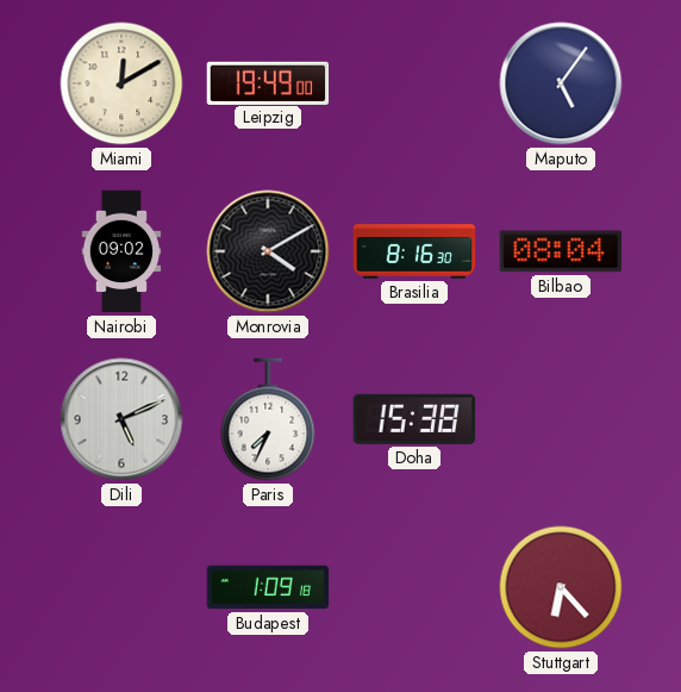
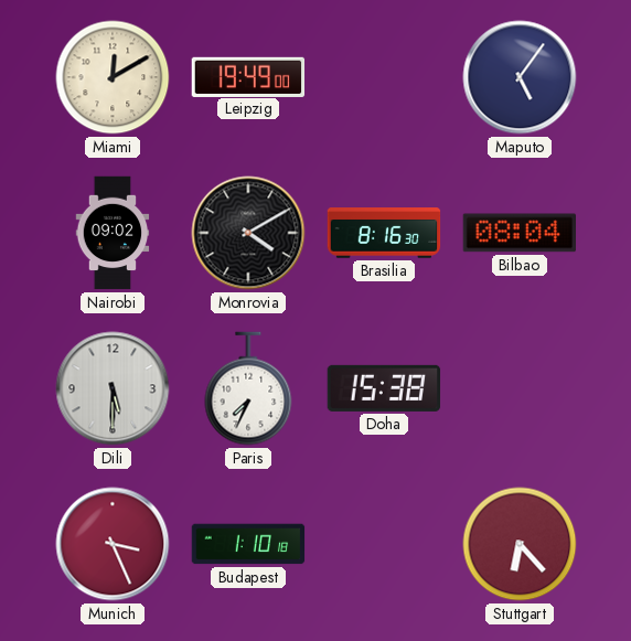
Dili: 5:11 -> 5:30 (113, 388)
Munich: none -> 3:26 (113, 544)
Budapest: 1:09 -> 1:10 (248, 544)
